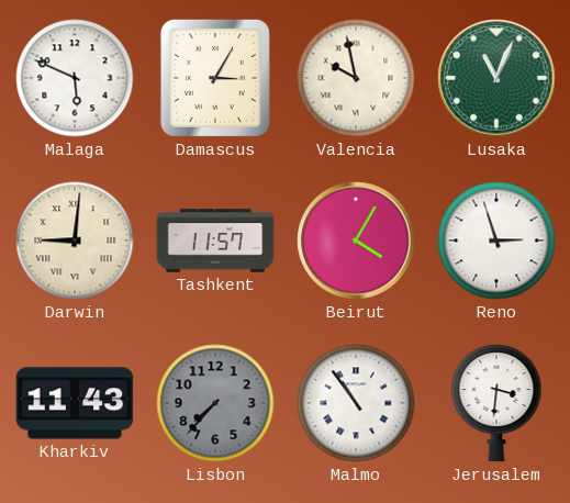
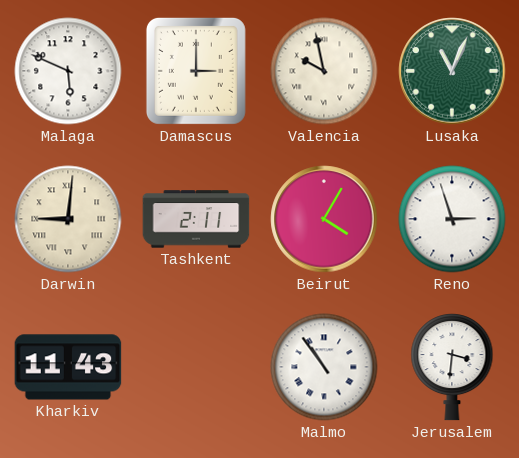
Damascus: 3:05 -> 3:00 (196, 71)
Tashkent: 11:57 -> 2:11 (196, 219)
Lisbon: 7:37 -> none (215, 403)
